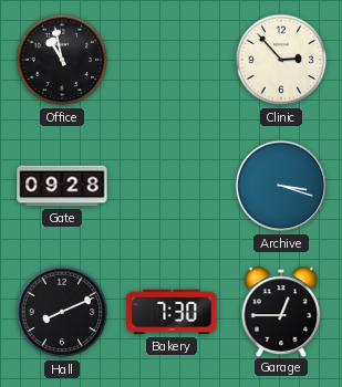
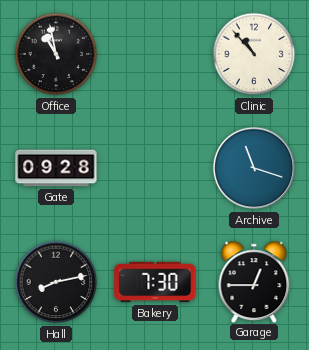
Clinic: 2:53 -> 10:53 (254, 54)
Archive: 3:18 -> 11:18 (254, 168)
Hall: 8:11 -> 8:13 (56, 282)
